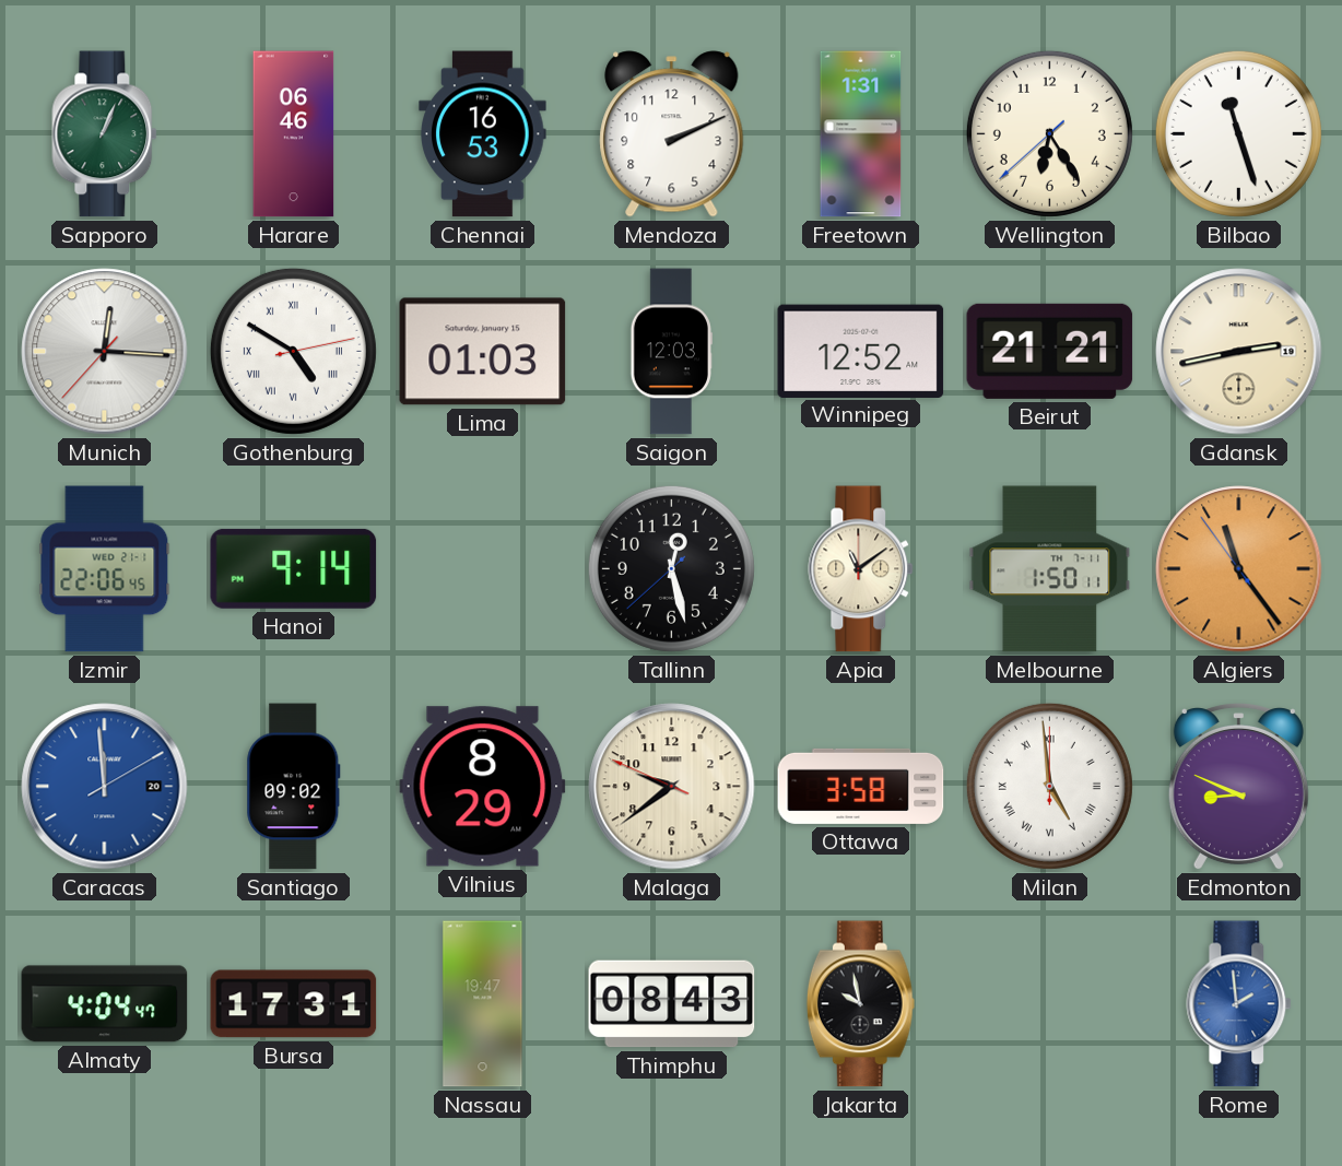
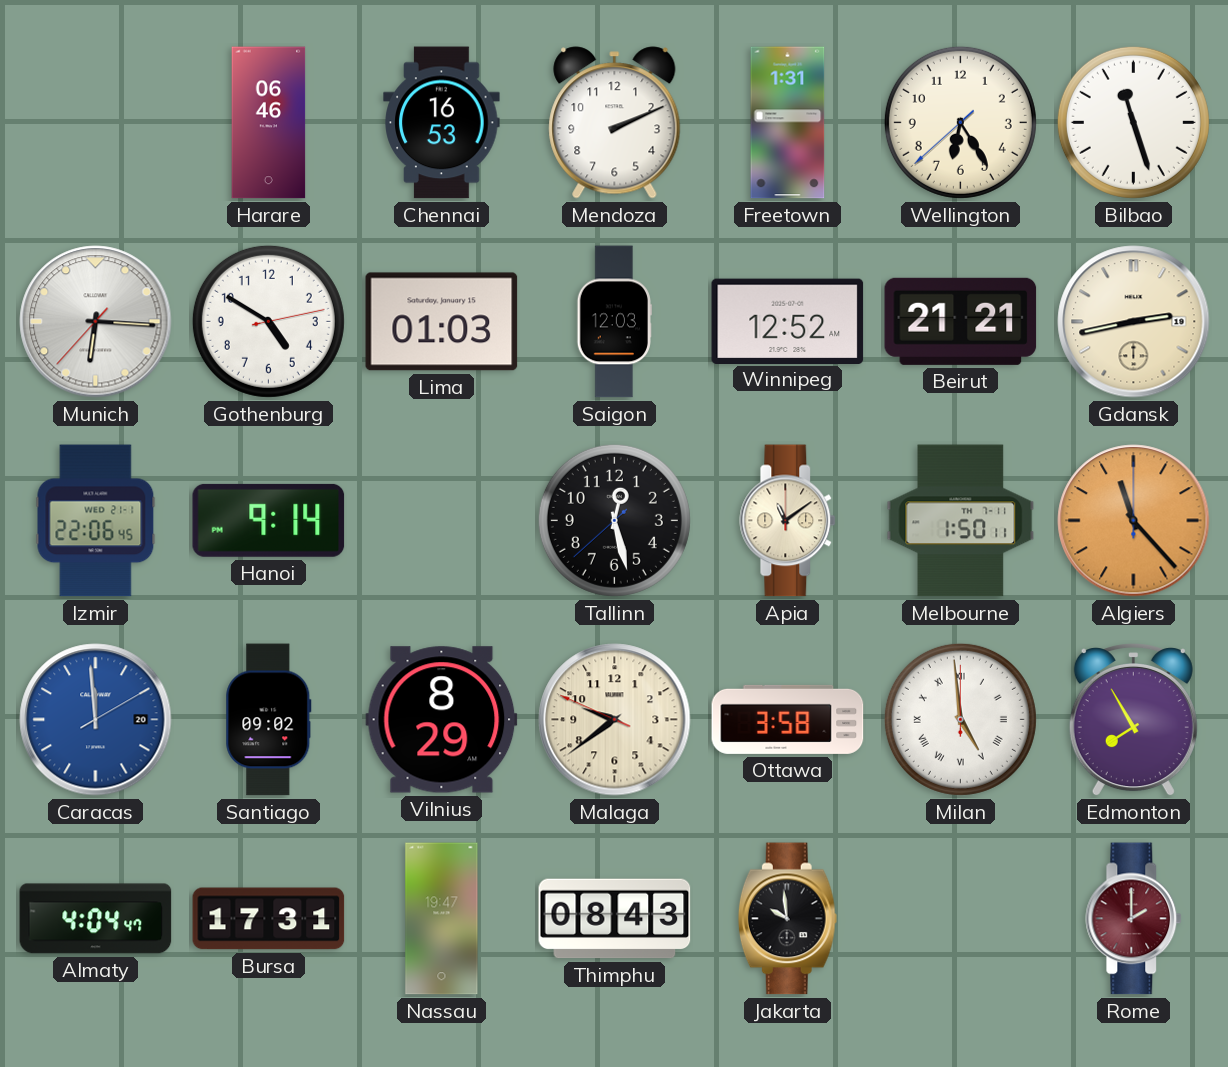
Sapporo: 1:04 -> none (105, 134)
Munich: 12:15 -> 6:15 (96, 322)
Gothenburg numerals: Roman -> Arabic (268, 321)
Algiers: 11:23:54 -> 11:23:00 (1134, 521)
Edmonton: 8:49 -> 7:55 (1133, 720)
Jakarta: 9:58 -> 9:59 (787, 919)
Rome: 1:59 -> 2:00 (1134, 919)
Rome dial: blue -> burgundy (1134, 919)
